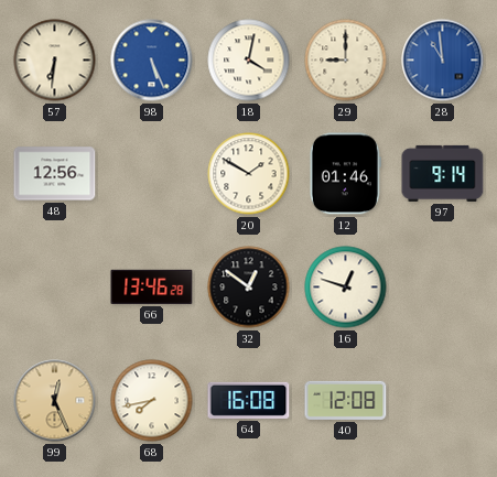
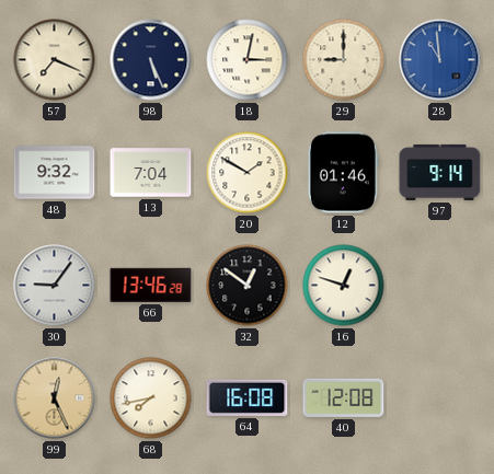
57: 6:31 -> 7:19 (55, 60)
98 dial: blue -> navy (151, 60)
18: 4:02 -> 3:02 (248, 60)
48: 12:56 -> 9:32 (55, 173)
13: none -> 7:04 (151, 173)
30: none -> 9:06 (55, 286)
